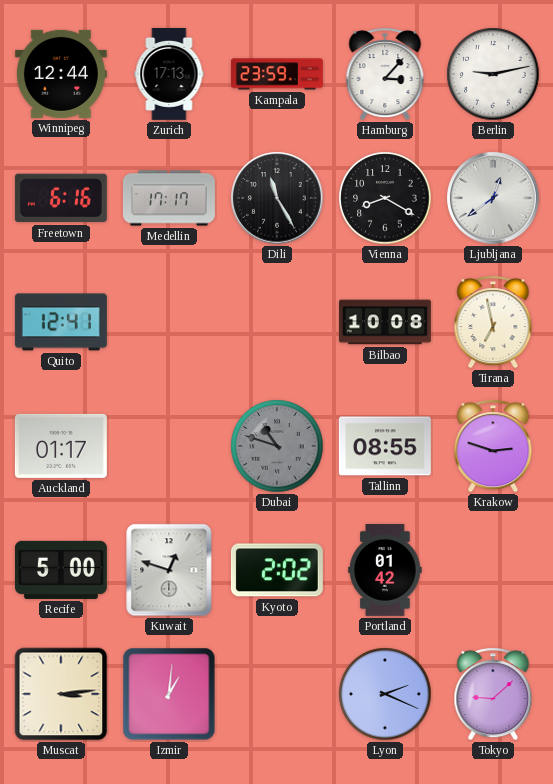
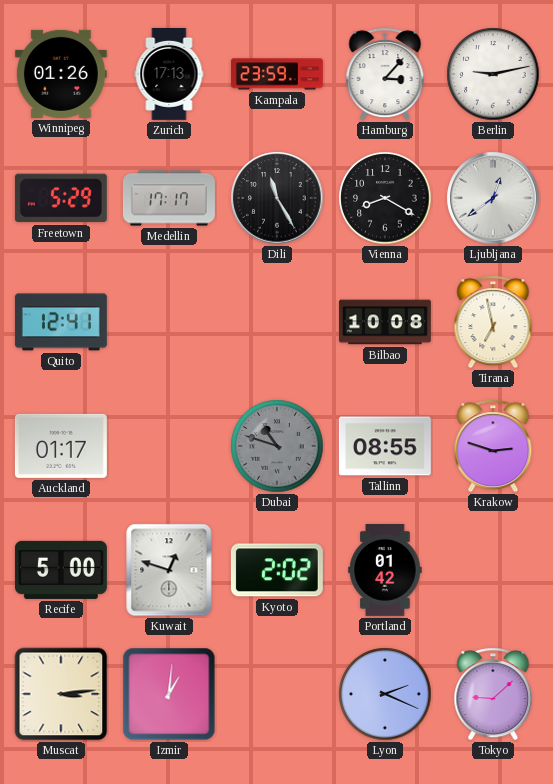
Winnipeg: 12:44 -> 01:26 (61, 74)
Freetown: 6:16 -> 5:29 (61, 198)
